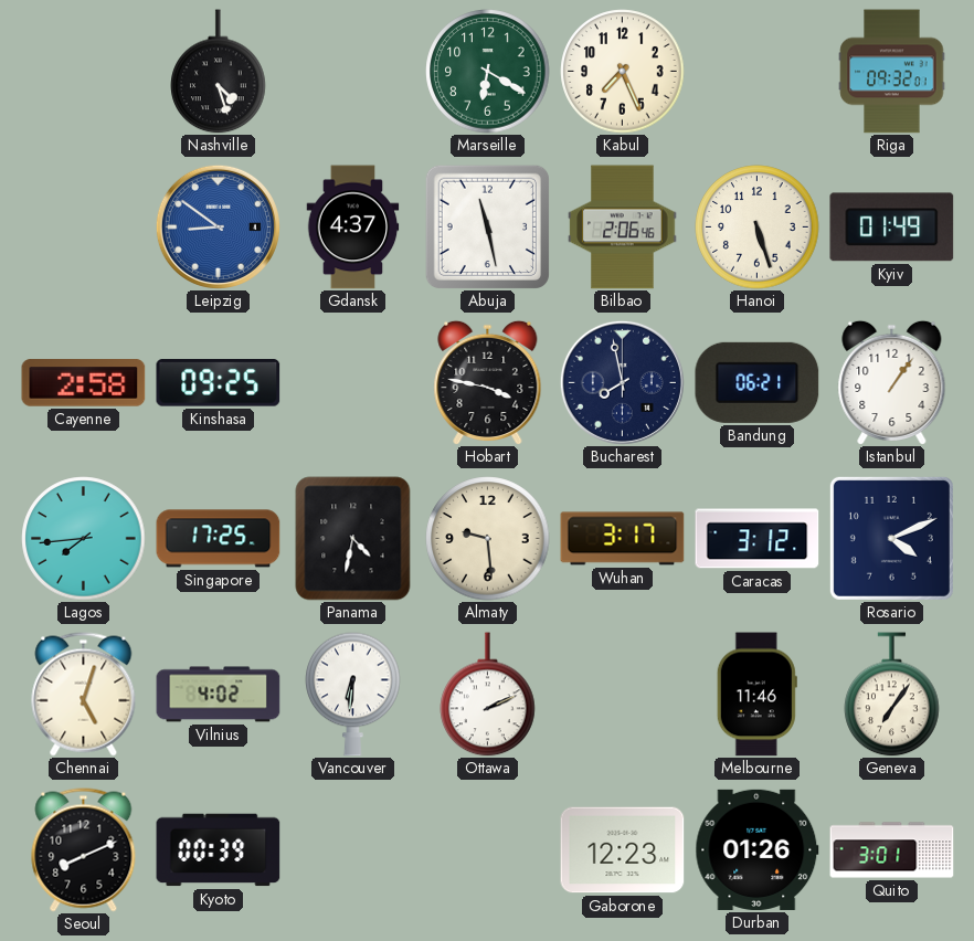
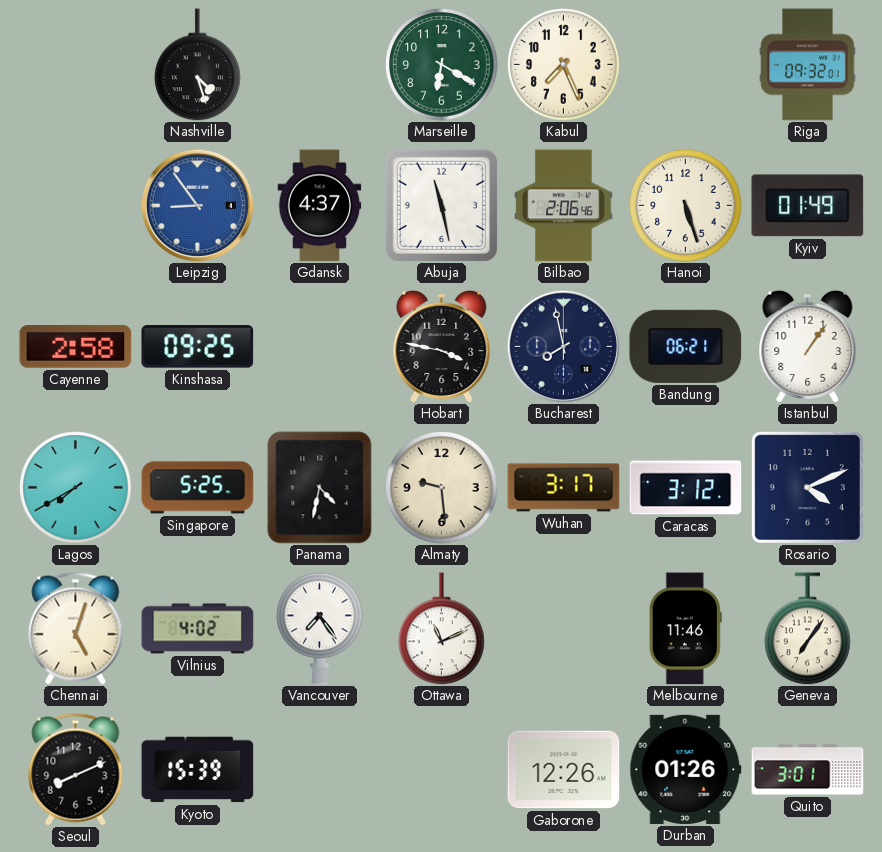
Leipzig: 8:51 -> 8:54 (197, 205)
Lagos: 7:44 -> 7:40 (76, 488)
Singapore: 17:25 -> 5:25 (198, 488)
Vancouver: 6:31 -> 7:24 (320, 628)
Ottawa: 2:11 -> 11:11 (442, 629)
Kyoto: 00:39 -> 15:39 (198, 770)
Gaborone: 12:23 -> 12:26 (564, 770)
